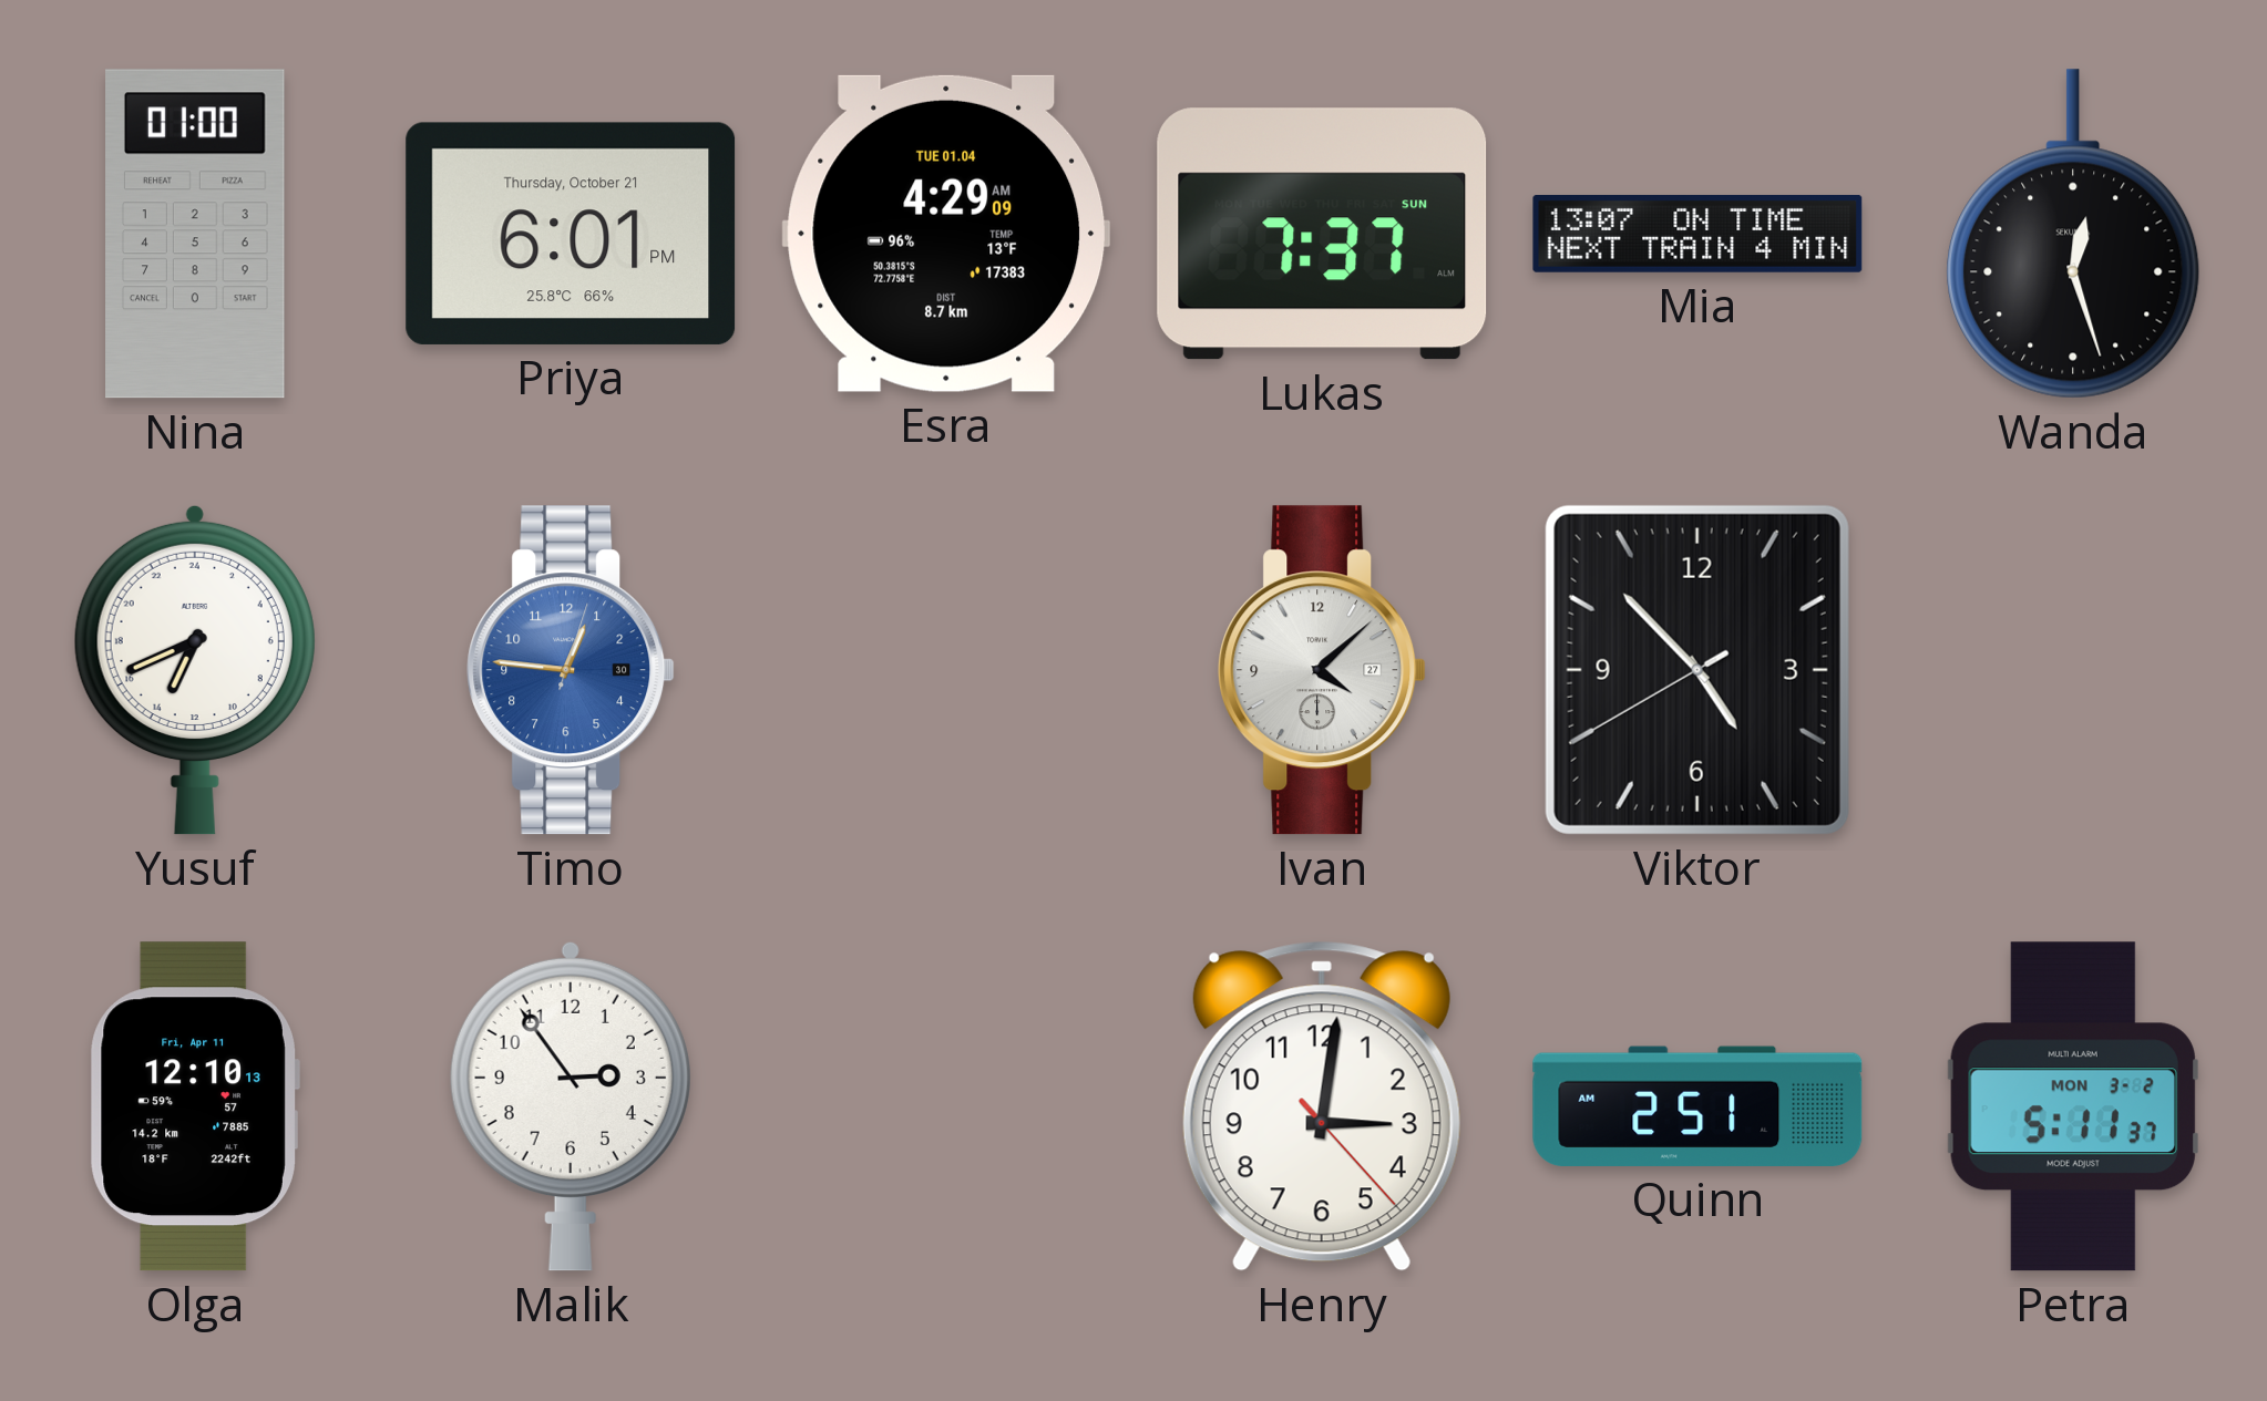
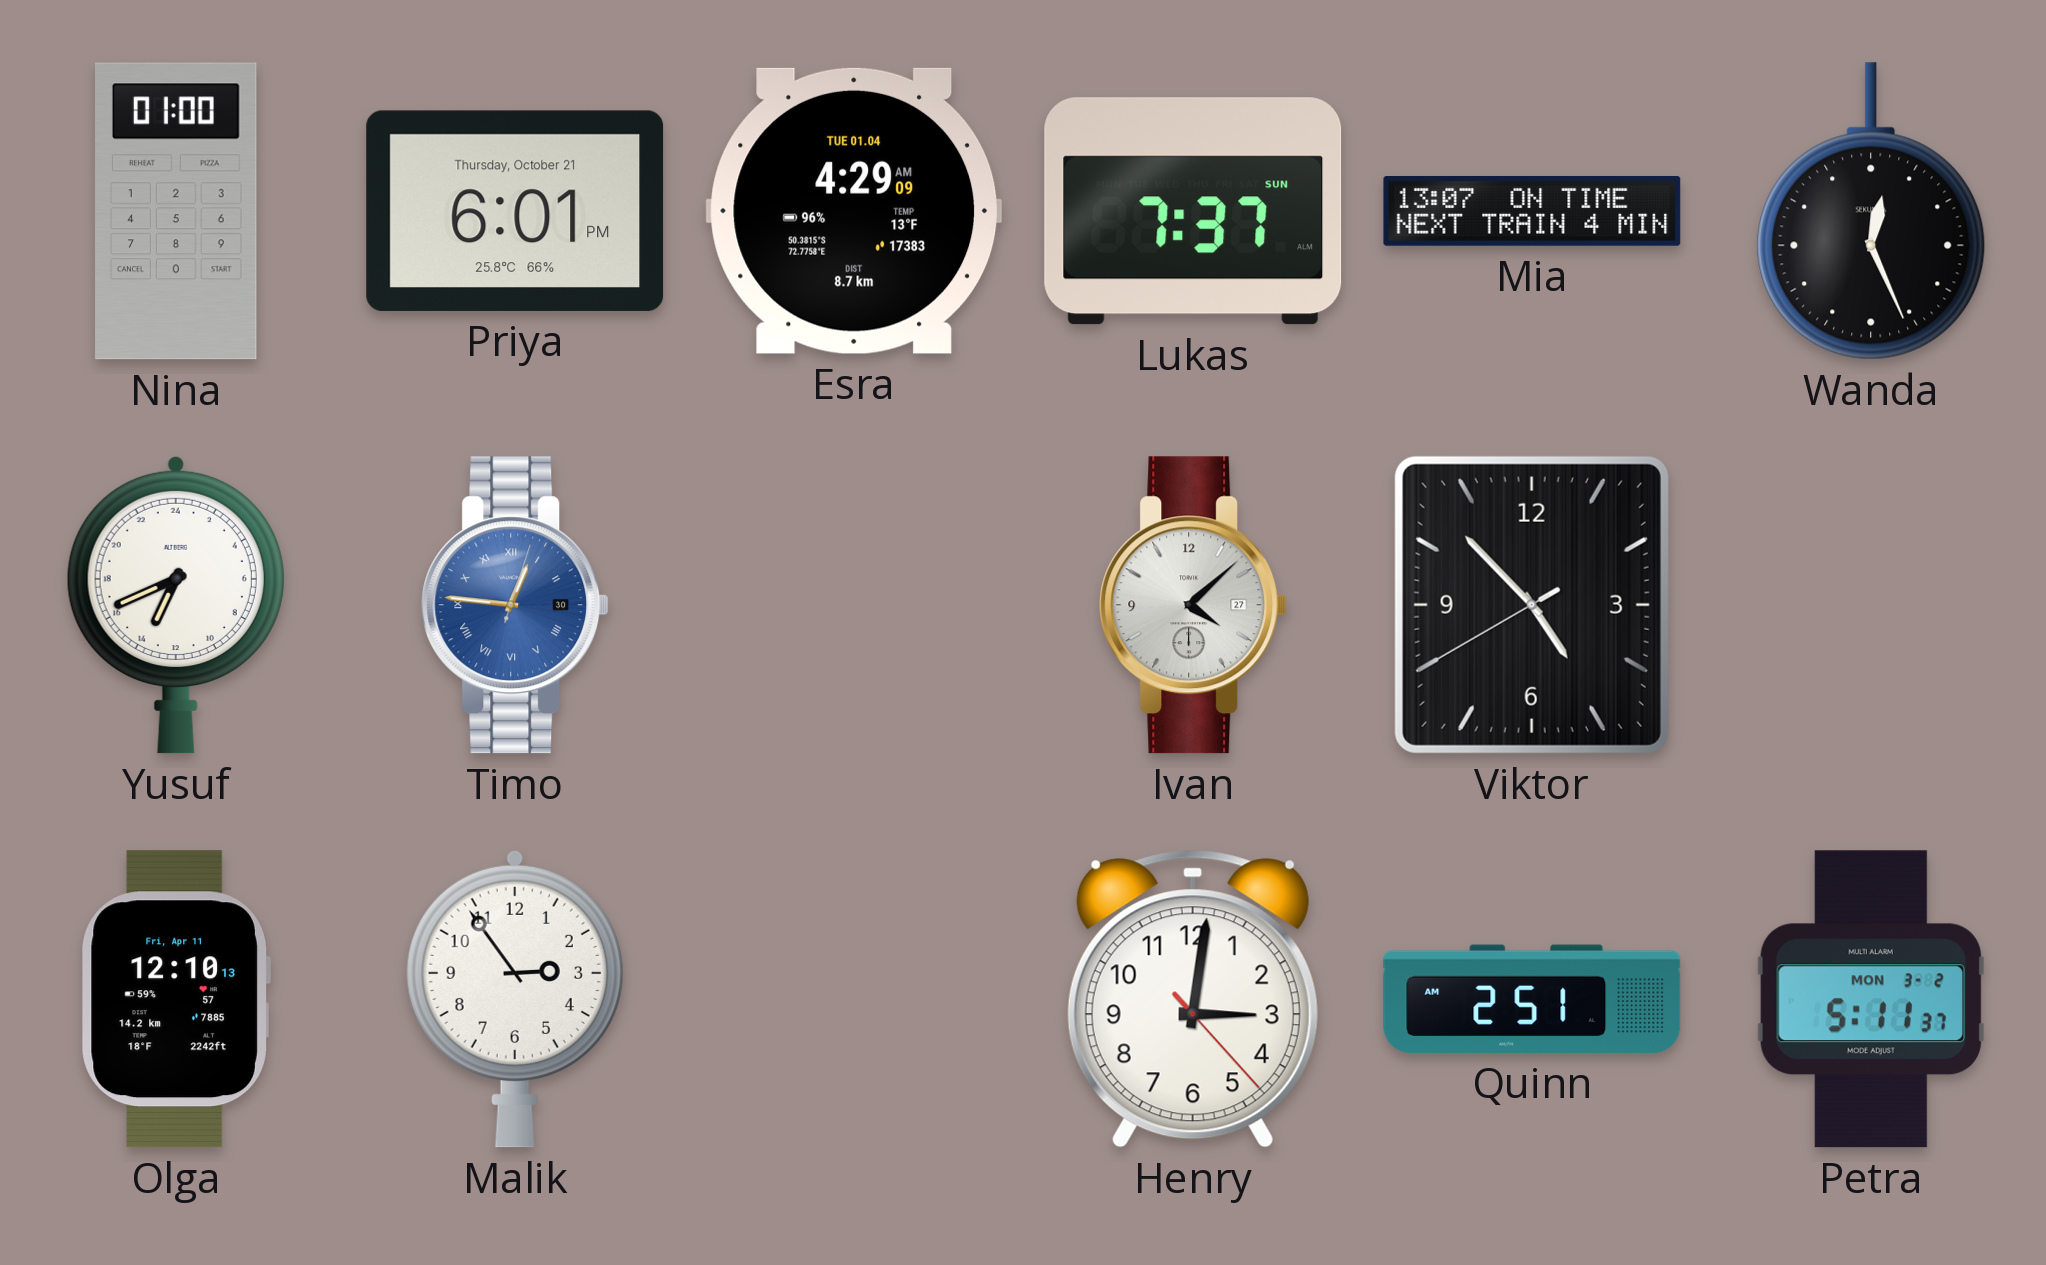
Wanda: 12:27 -> 12:26 (1871, 211)
Timo numerals: Arabic -> Roman (515, 605)
